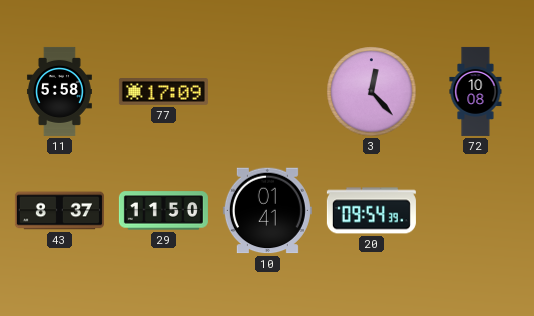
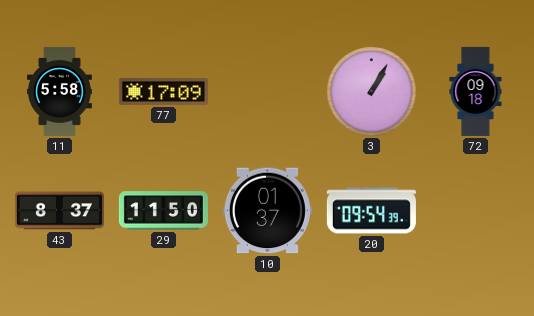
3: 12:23 -> 1:05 (372, 92)
72: 10:08 -> 09:18 (476, 91)
10: 01:41 -> 01:37 (267, 211)
